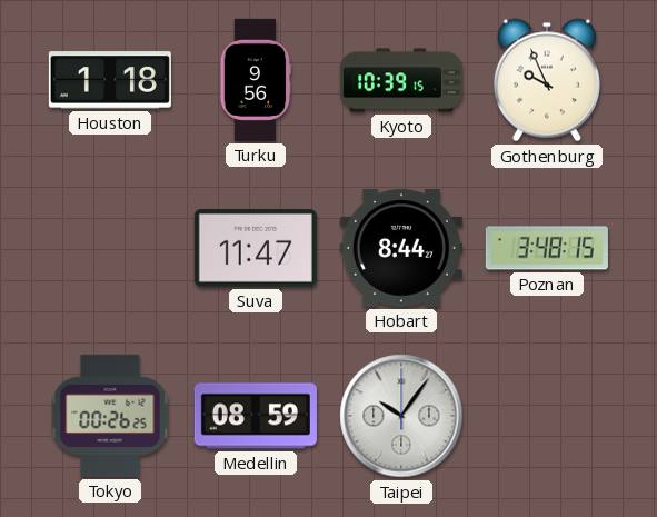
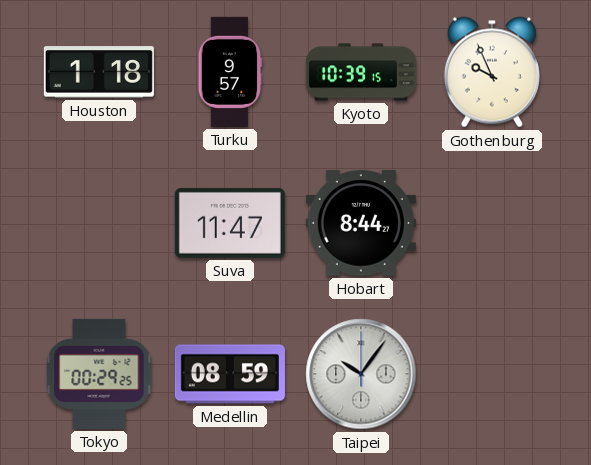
Turku: 9:56 -> 9:57 (229, 72)
Poznan: 3:48 -> none (547, 248)
Tokyo: 00:26 -> 00:29 (99, 374)
